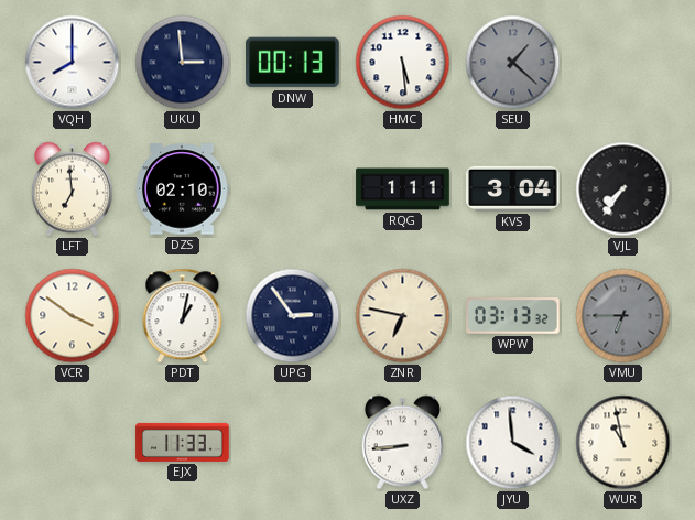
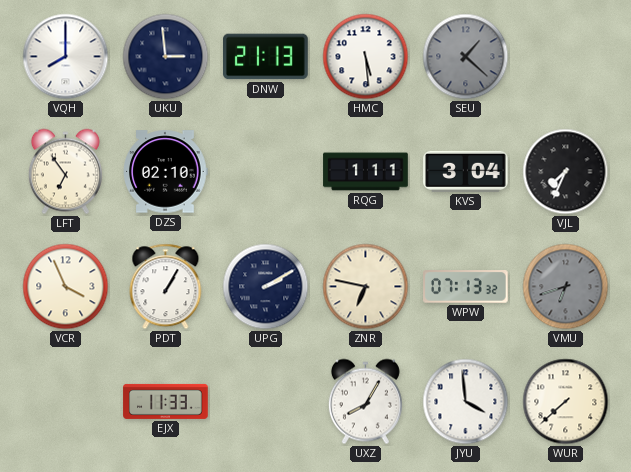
DNW: 00:13 -> 21:13 (266, 57)
LFT: 6:59 -> 6:54 (65, 172)
VJL: 7:36 -> 7:34 (566, 172)
VCR: 3:51 -> 3:56 (66, 287)
PDT: 1:02 -> 1:05 (166, 287)
UPG: 2:54 -> 2:10 (266, 287)
WPW: 03:13 -> 07:13 (466, 287)
VMU: 6:45 -> 6:42 (566, 287)
UXZ: 8:44 -> 8:05 (365, 402)
WUR: 10:58 -> 7:38 (566, 402)
